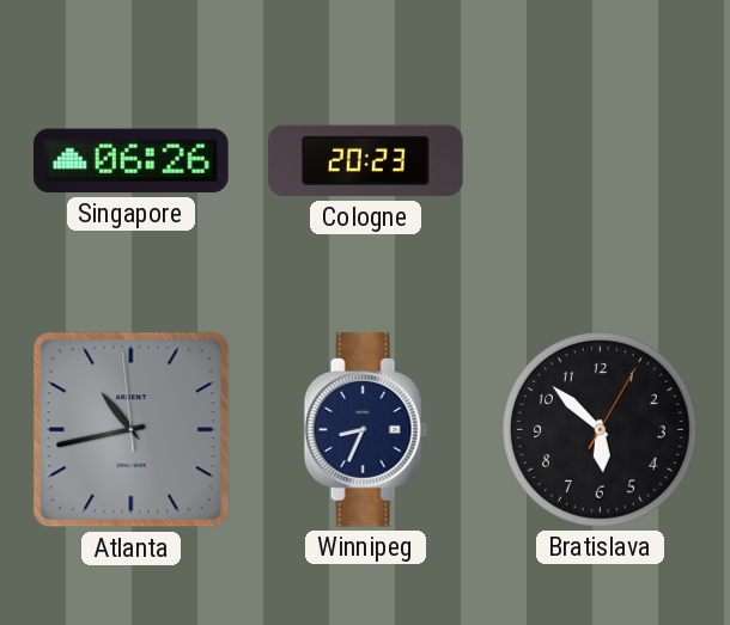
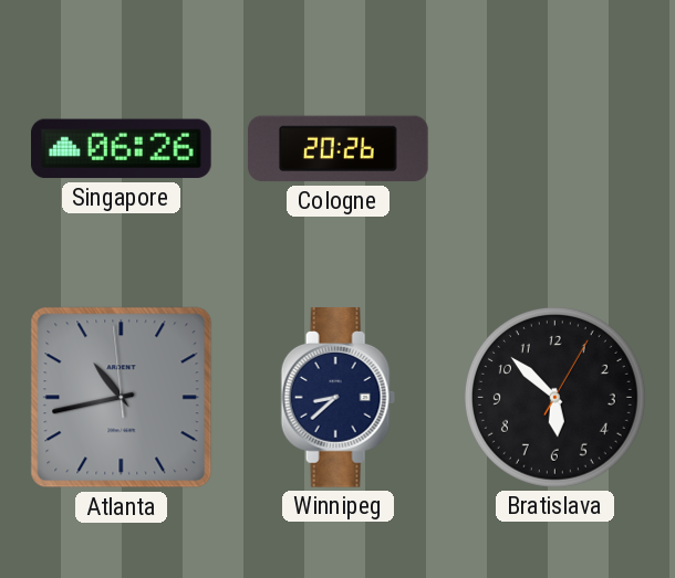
Cologne: 20:23 -> 20:26 (339, 149)
Winnipeg: 8:34 -> 8:38 (337, 398)
